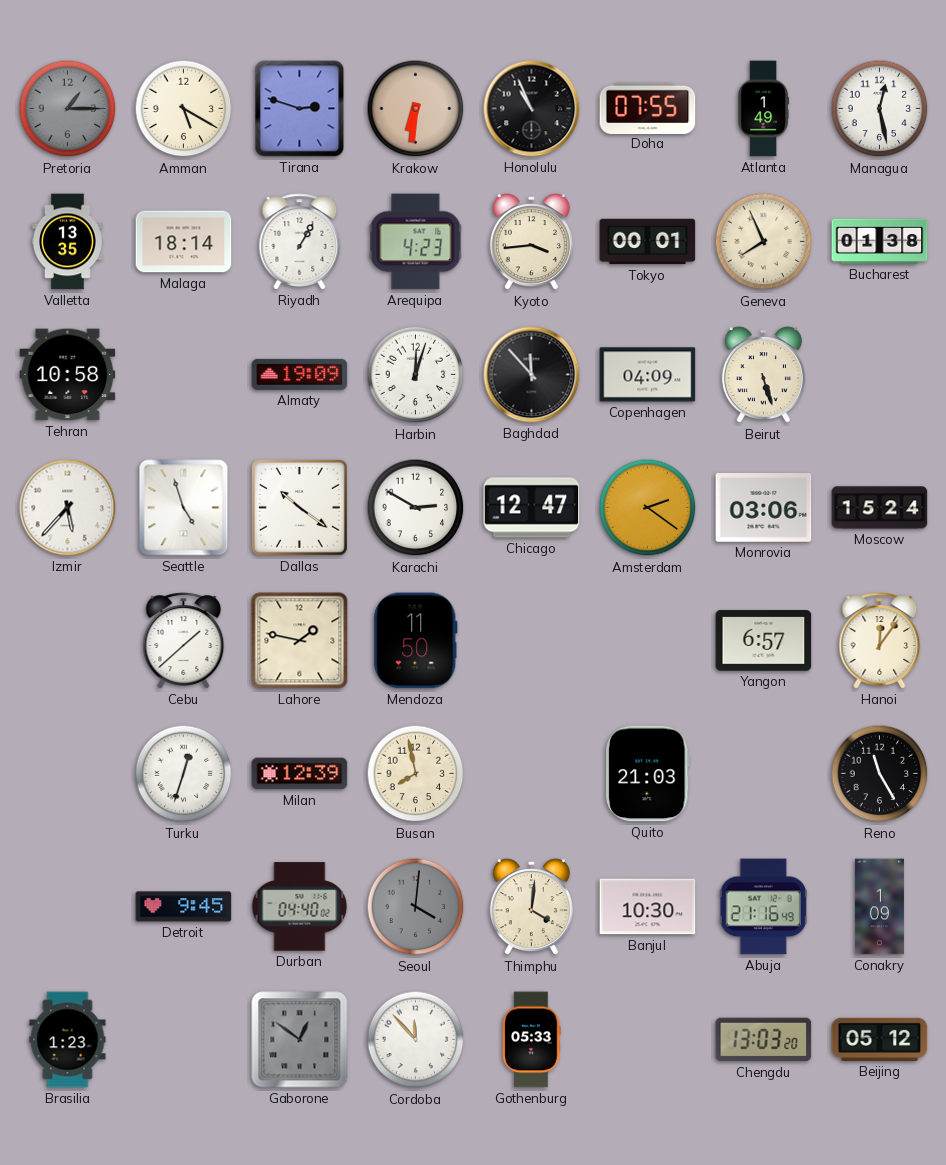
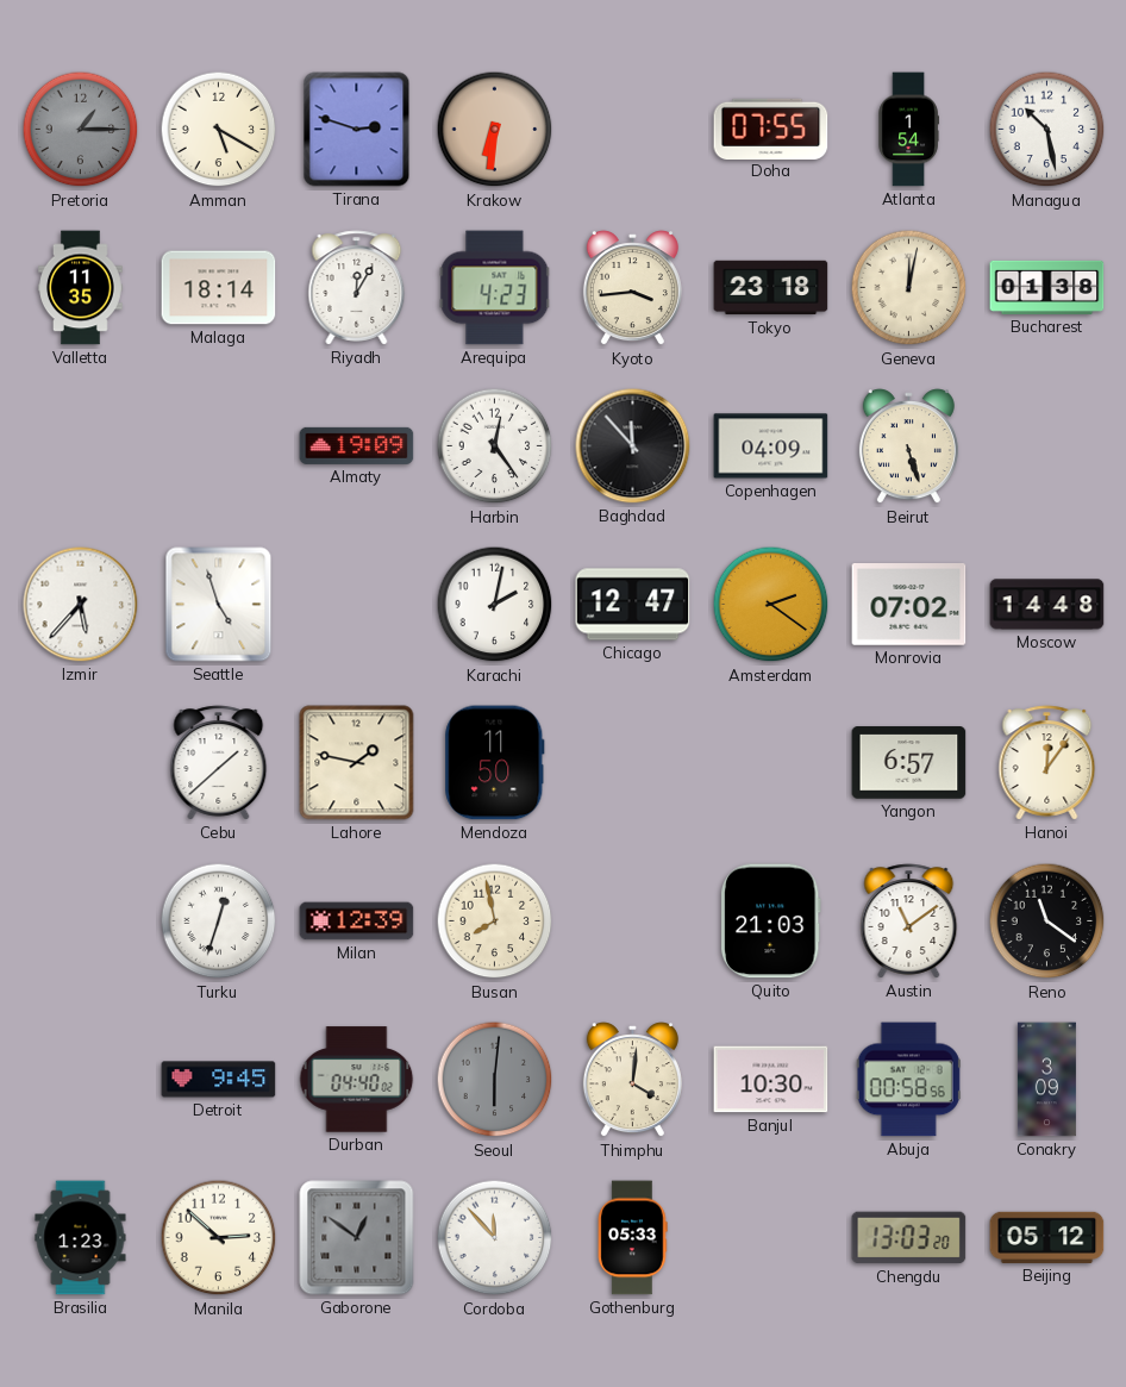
Honolulu: 10:56 -> none (532, 109)
Atlanta: 1:49 -> 1:54 (908, 130)
Managua: 12:28 -> 10:28 (1047, 130)
Valletta: 13:35 -> 11:35 (81, 288)
Riyadh: 1:05 -> 12:05 (357, 288)
Tokyo: 00:01 -> 23:18 (771, 288)
Geneva: 7:56 -> 12:02 (909, 288)
Tehran: 10:58 -> none (68, 375)
Harbin: 12:03 -> 12:24 (495, 446)
Dallas: 10:21 -> none (299, 507)
Karachi: 2:50 -> 2:02 (495, 605)
Monrovia: 03:06 -> 07:02 (909, 605)
Moscow: 15:24 -> 14:48 (1047, 605)
Austin: none -> 11:09 (909, 921)
Reno: 11:25 -> 11:21 (1047, 921)
Seoul: 4:01 -> 6:01 (495, 1080)
Abuja: 21:16 -> 00:58 (908, 1080)
Conakry: 1:09 -> 3:09 (1046, 1080)
Manila: none -> 2:52 (219, 1238)
